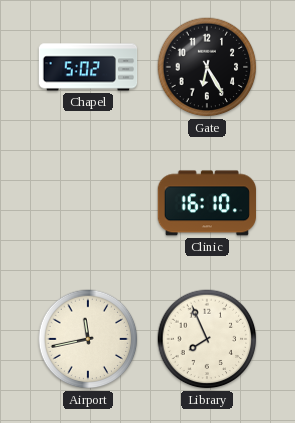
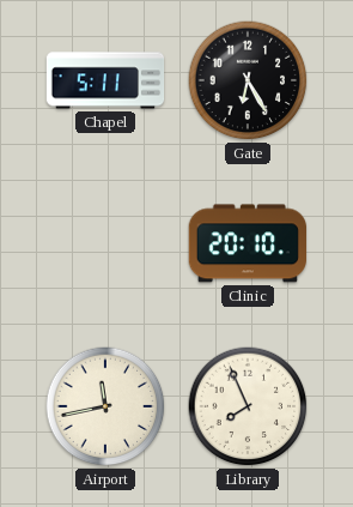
Chapel: 5:02 -> 5:11 (105, 80)
Clinic: 16:10 -> 20:10 (247, 243)
